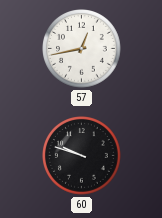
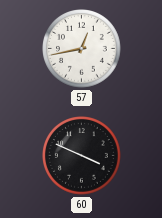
60: 9:48 -> 3:49 (82, 156)
